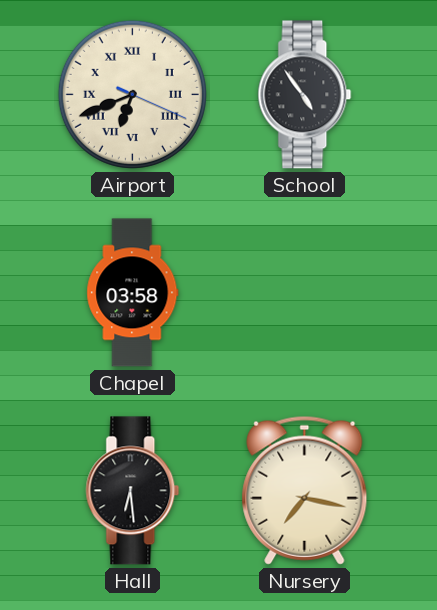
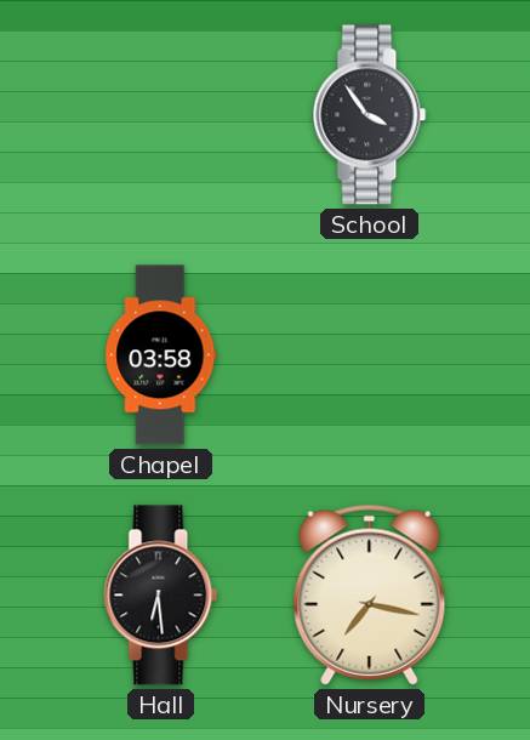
Airport: 6:41 -> none (132, 94)
School: 4:54 -> 3:54 (370, 115)
